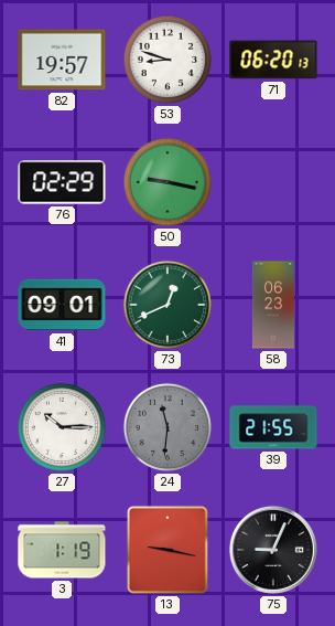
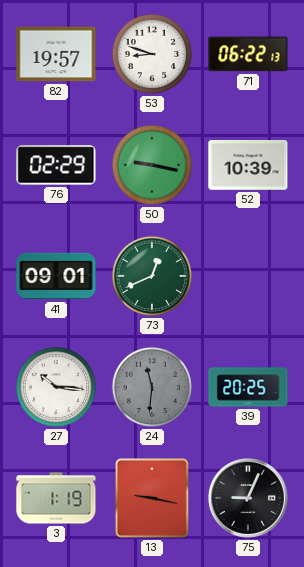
71: 06:20 -> 06:22 (248, 54)
52: none -> 10:39 (248, 166)
58: 06:23 -> none (273, 305)
27: 10:15 -> 10:16 (56, 387)
39: 21:55 -> 20:25 (248, 387)
